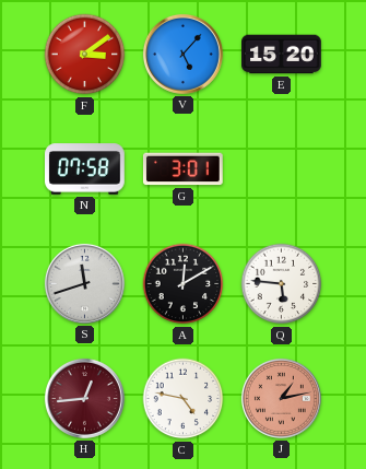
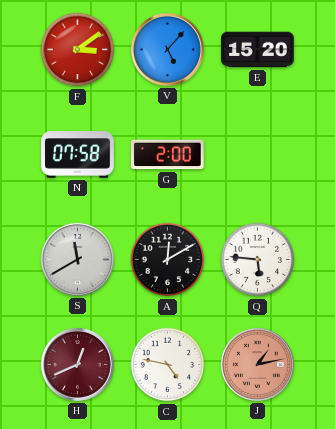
G: 3:01 -> 2:00 (168, 155)
S: 11:42 -> 11:40 (77, 259)
H: 12:44 -> 12:41 (77, 364)
